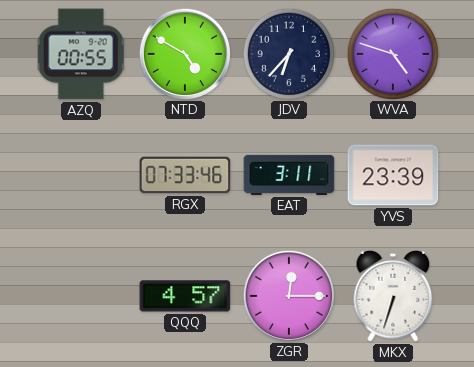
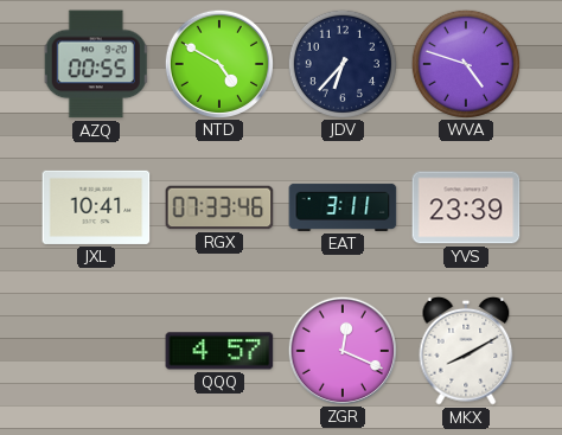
JXL: none -> 10:41 (96, 207)
ZGR: 12:15 -> 12:19 (341, 350)
MKX: 6:33 -> 8:10 (466, 351)
